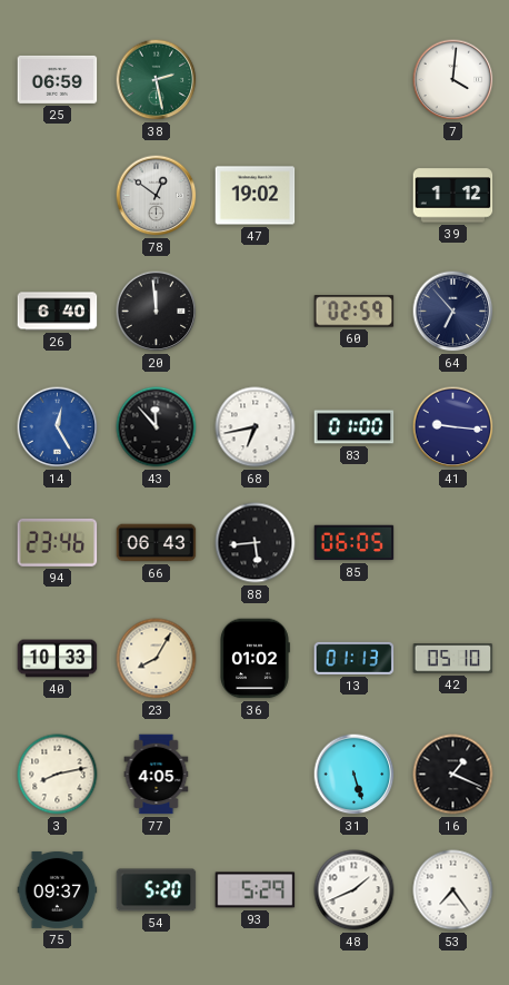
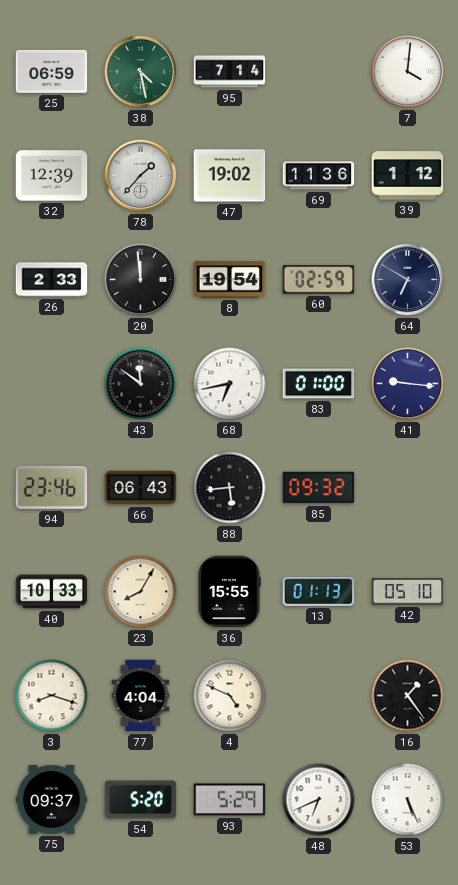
38: 2:28 -> 4:28 (141, 72)
95: none -> 7:14 (230, 72)
32: none -> 12:39 (52, 176)
78: 12:51 -> 1:37 (141, 176)
69: none -> 11:36 (319, 176)
26: 6:40 -> 2:33 (52, 280)
8: none -> 19:54 (230, 280)
64: 6:53 -> 6:50 (408, 280)
14: 12:25 -> none (58, 427)
43: 11:53 -> 11:51 (141, 384)
85: 06:05 -> 09:32 (319, 488)
36: 01:02 -> 15:55 (229, 592)
3: 8:13 -> 8:18 (52, 696)
77: 4:05 -> 4:04 (141, 696)
4: none -> 4:49 (230, 696)
31: 5:27 -> none (355, 775)
16: 1:19 -> 1:24 (408, 696)
48: 1:41 -> 6:41 (319, 800)
53: 7:24 -> 5:26 (408, 800)
